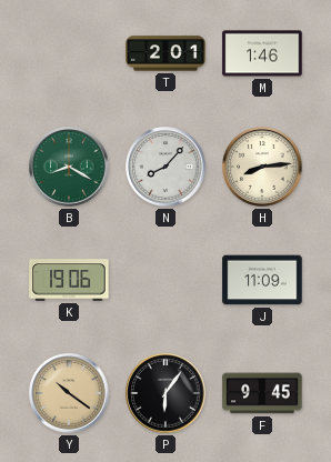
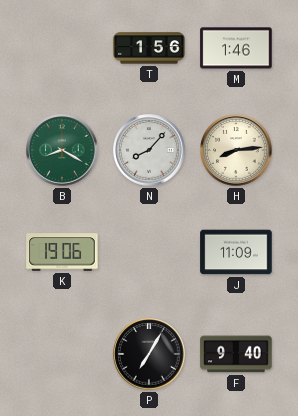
T: 2:01 -> 1:56 (149, 48)
Y: 10:21 -> none (69, 393)
P: 6:06 -> 7:05 (149, 354)
F: 9:45 -> 9:40 (236, 354)
